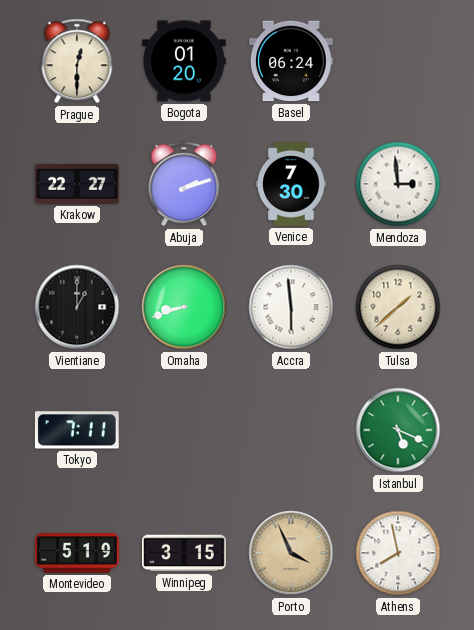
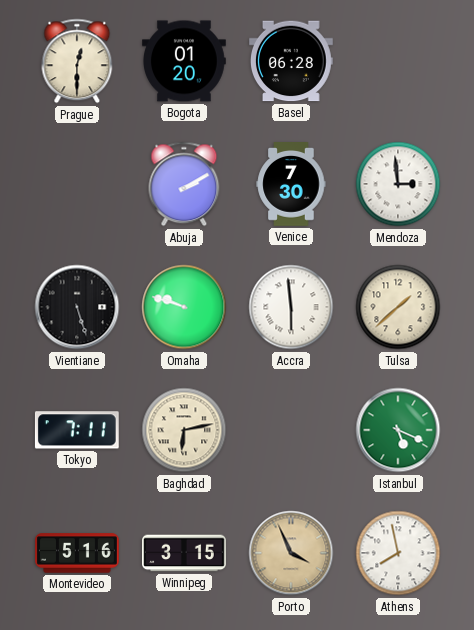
Basel: 06:24 -> 06:28 (292, 61)
Krakow: 22:27 -> none (78, 184)
Abuja: 2:12 -> 2:10 (184, 184)
Vientiane: 1:00 -> 5:27 (77, 307)
Omaha: 8:42 -> 9:48 (184, 307)
Baghdad: none -> 6:13 (184, 430)
Montevideo: 5:19 -> 5:16 (77, 553)
